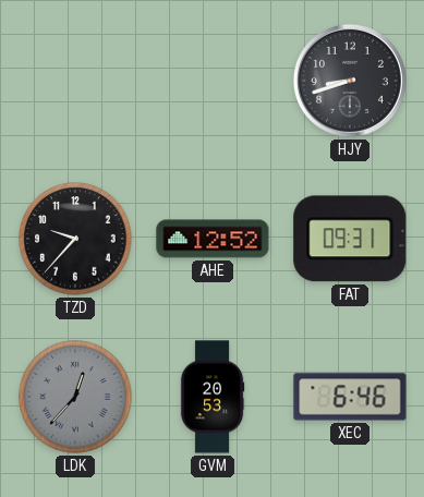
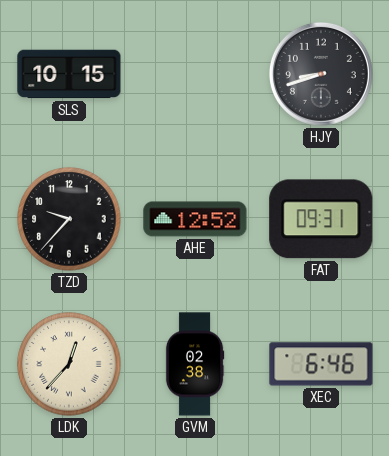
SLS: none -> 10:15 (69, 74)
LDK dial: grey -> cream (69, 364)
GVM: 20:53 -> 02:38 (195, 364)
